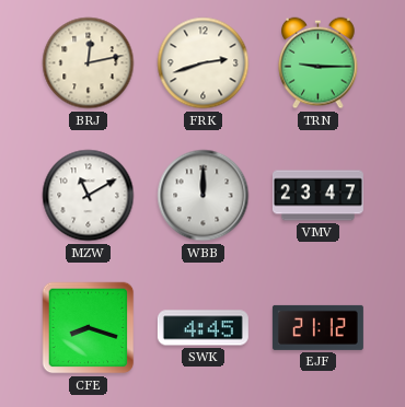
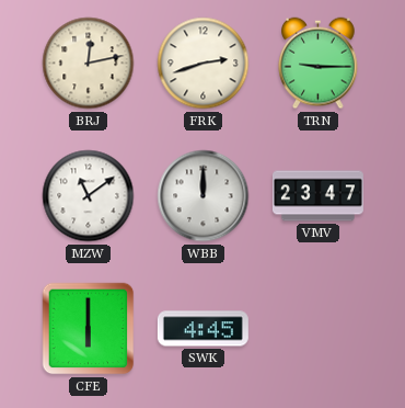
MZW: 11:10 -> 11:09 (89, 196)
CFE: 8:18 -> 6:00 (89, 329)
EJF: 21:12 -> none (317, 327)
